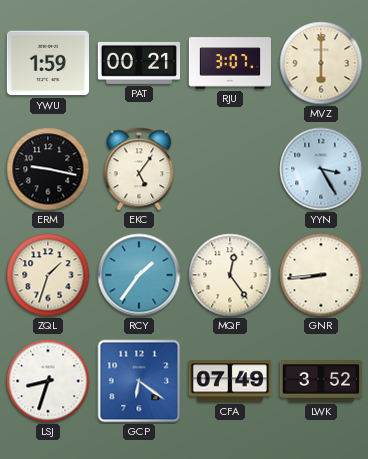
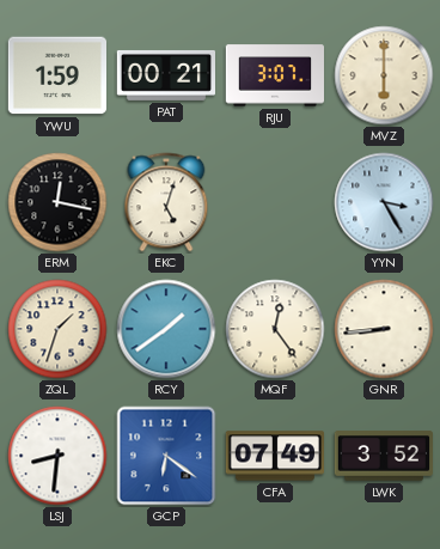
ERM: 9:17 -> 12:17 (57, 202)
EKC: 5:06 -> 5:03 (166, 202)
RCY: 1:36 -> 1:39 (166, 329)
LSJ: 8:33 -> 8:31 (57, 456)
